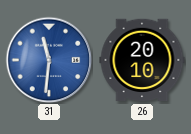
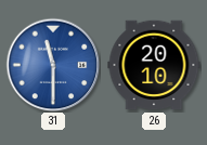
31: 11:31 -> 11:30 (53, 65)
